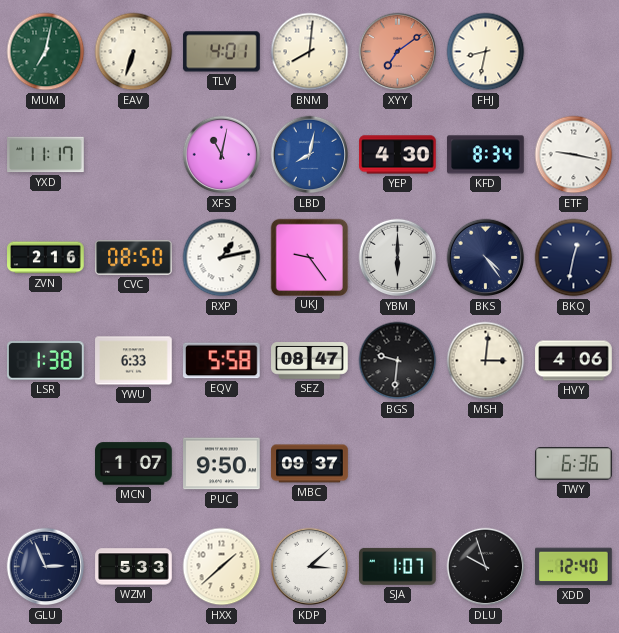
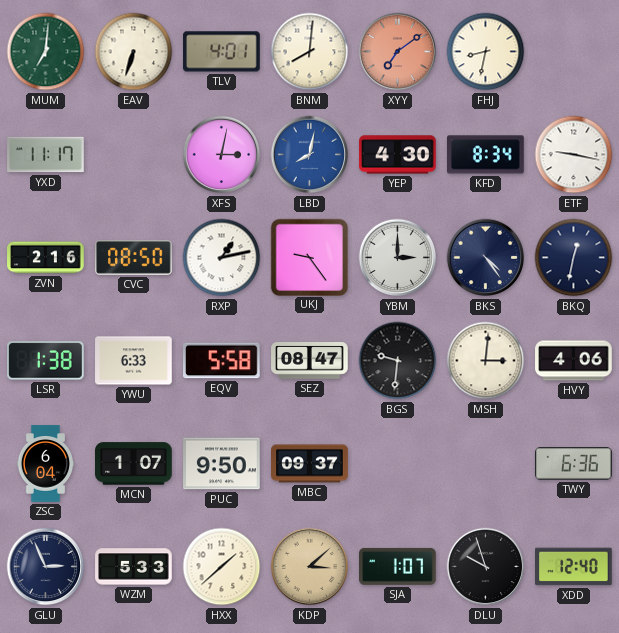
MUM: 7:02 -> 7:01 (46, 52)
XFS: 11:02 -> 3:02 (222, 155)
YBM: 6:00 -> 3:00 (398, 258)
ZSC: none -> 6:04 (45, 464)
KDP dial: white -> champagne (310, 567)
